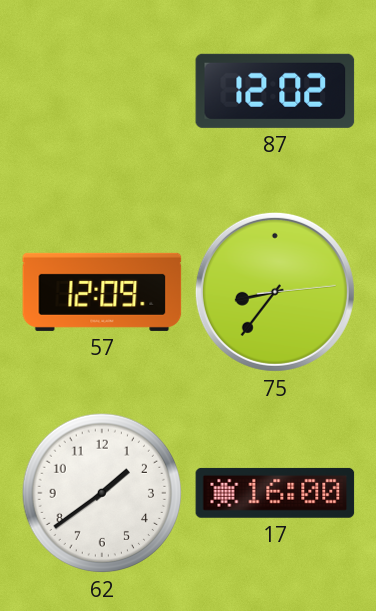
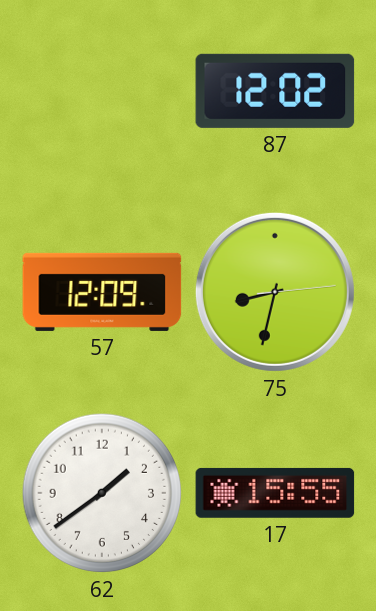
75: 8:36 -> 8:32 (275, 292)
17: 16:00 -> 15:55 (275, 493)
